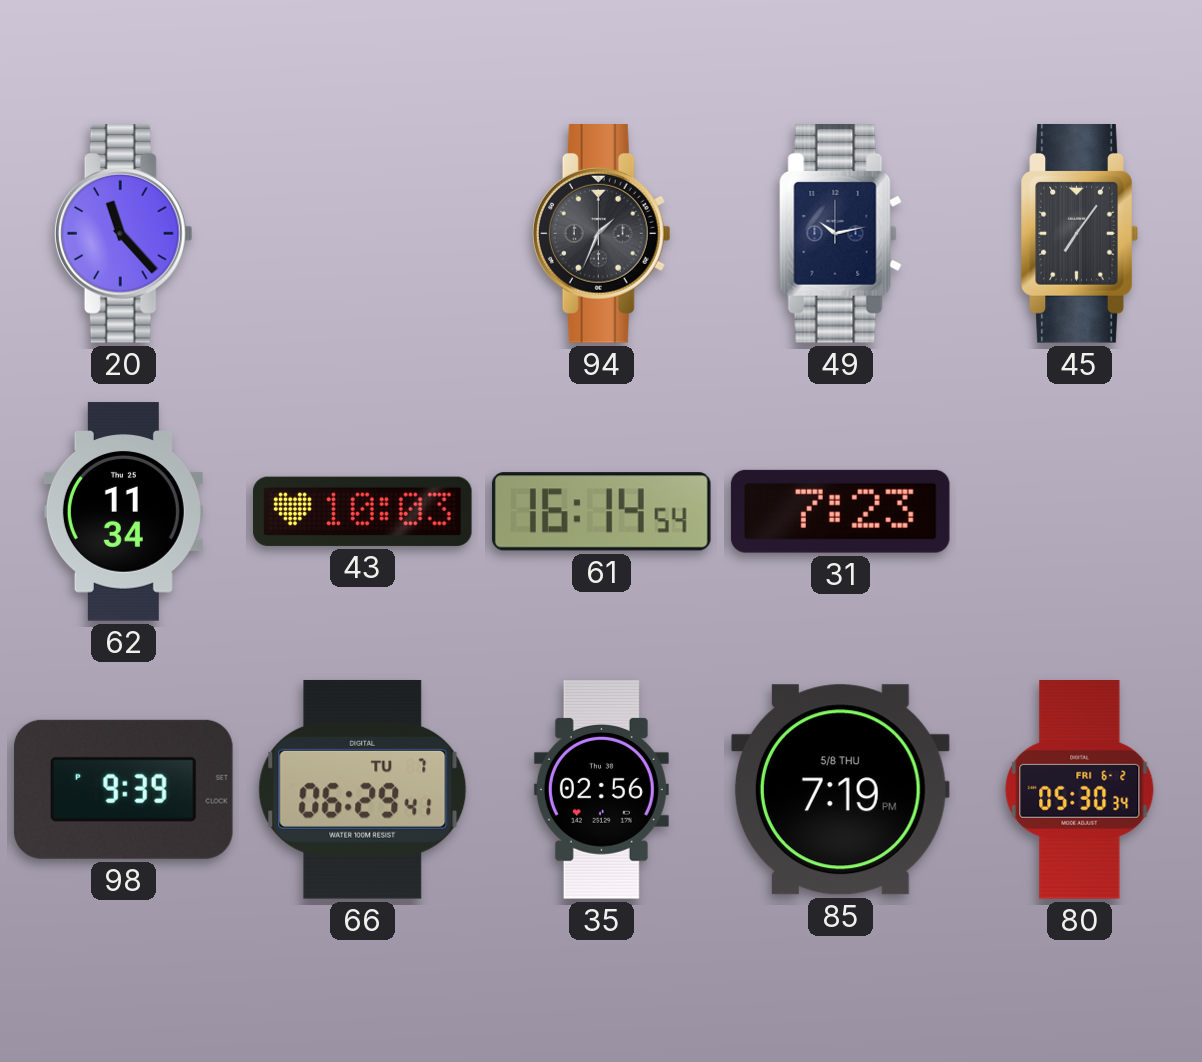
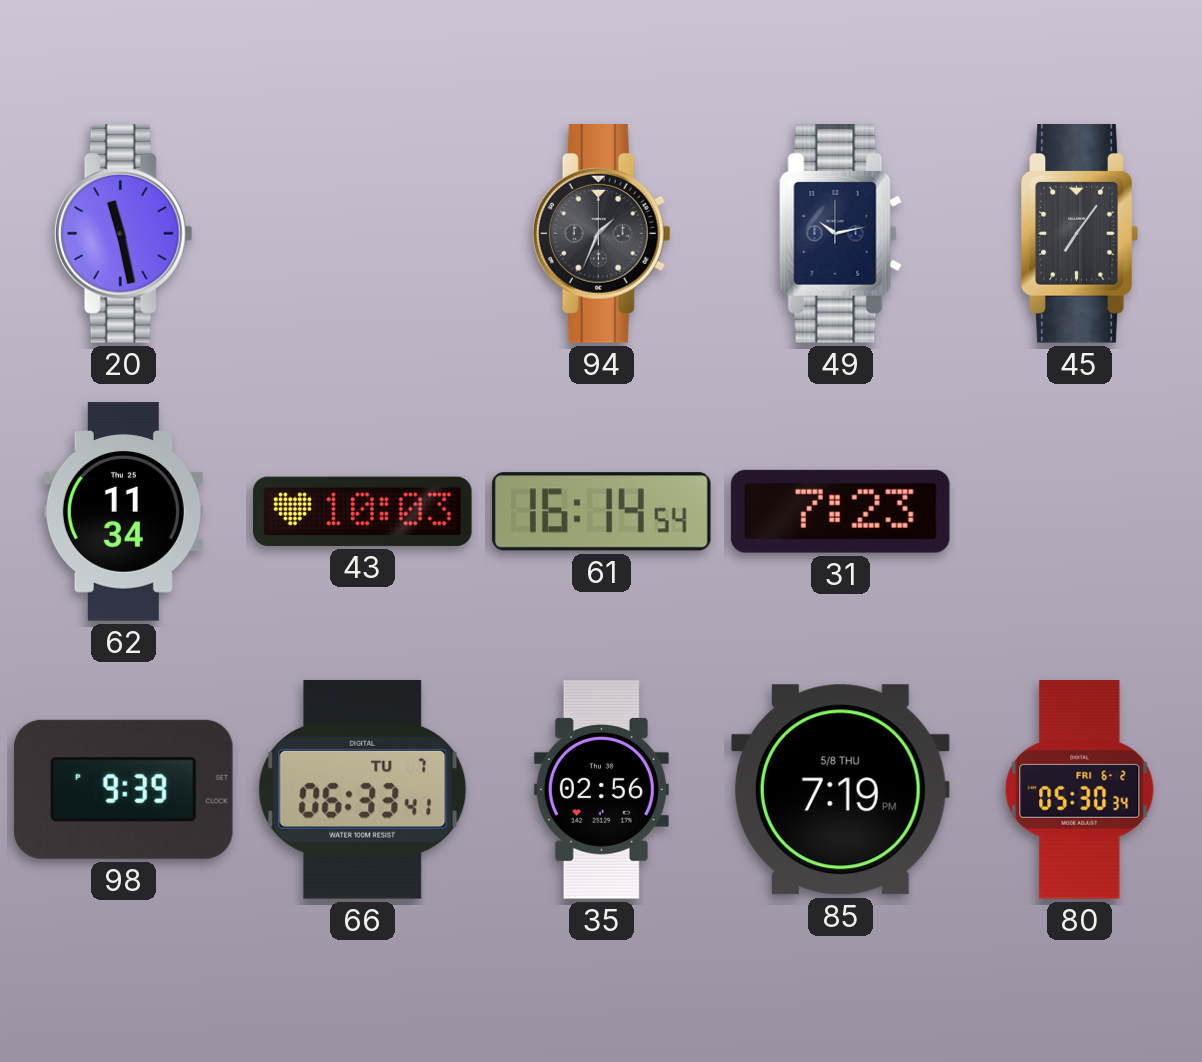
20: 11:23 -> 11:28 (123, 234)
66: 06:29 -> 06:33 (363, 790)
